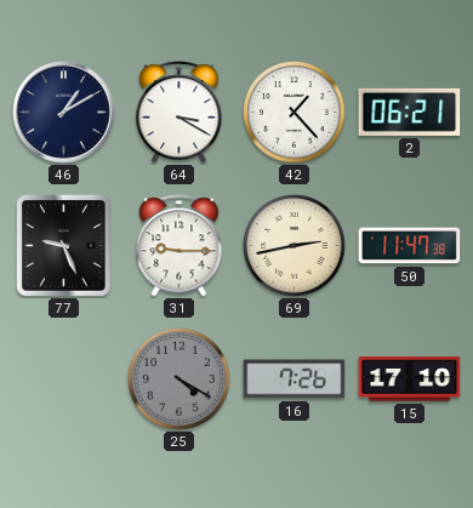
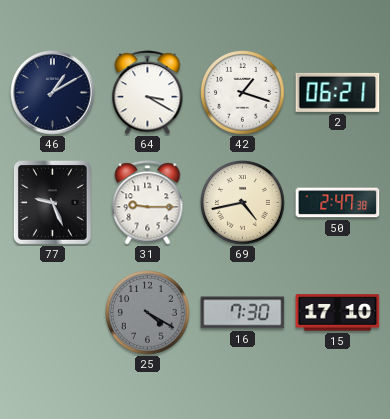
42: 1:23 -> 1:18 (243, 93)
69: 2:43 -> 4:43 (243, 203)
50: 11:47 -> 2:47 (338, 203)
16: 7:26 -> 7:30 (243, 313)
